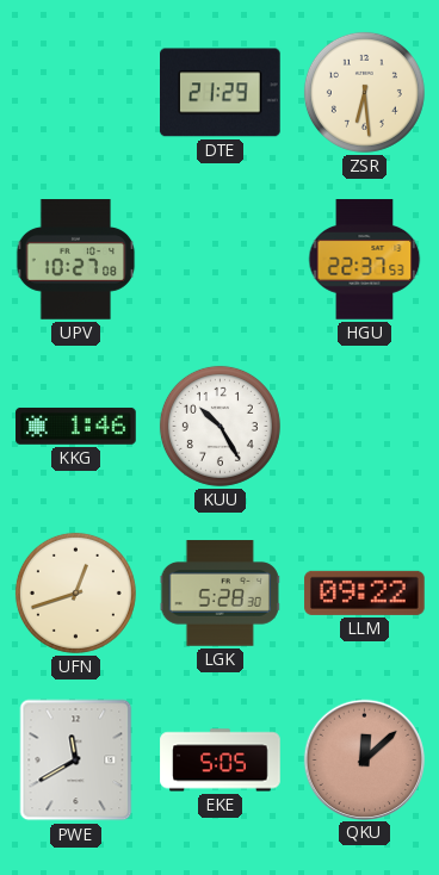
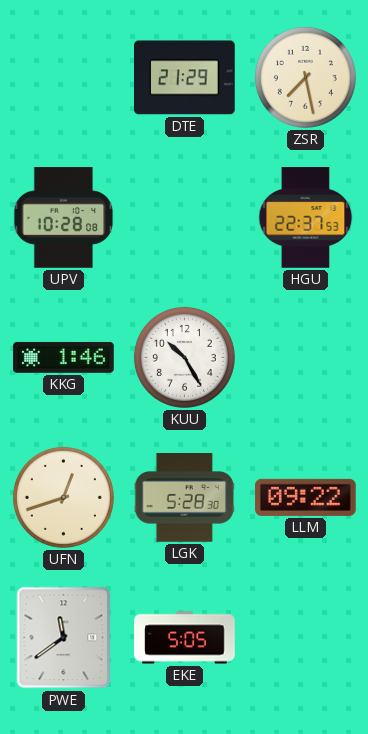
ZSR: 6:29 -> 7:28 (305, 77)
UPV: 10:27 -> 10:28 (64, 218)
PWE: 11:40 -> 11:39 (64, 638)
QKU: 12:08 -> none (364, 759)
